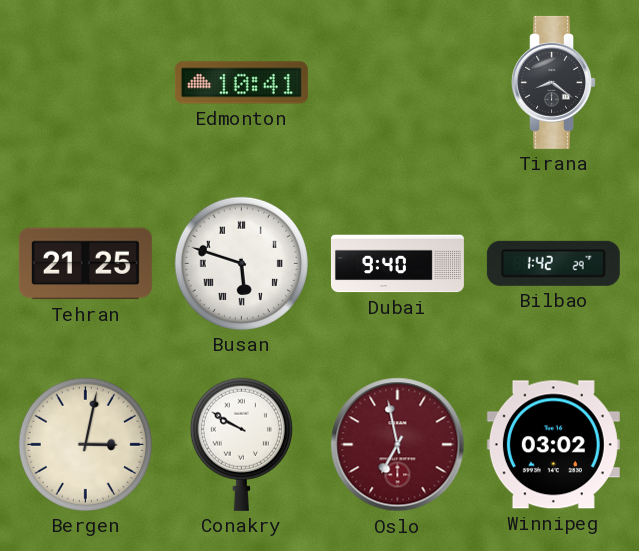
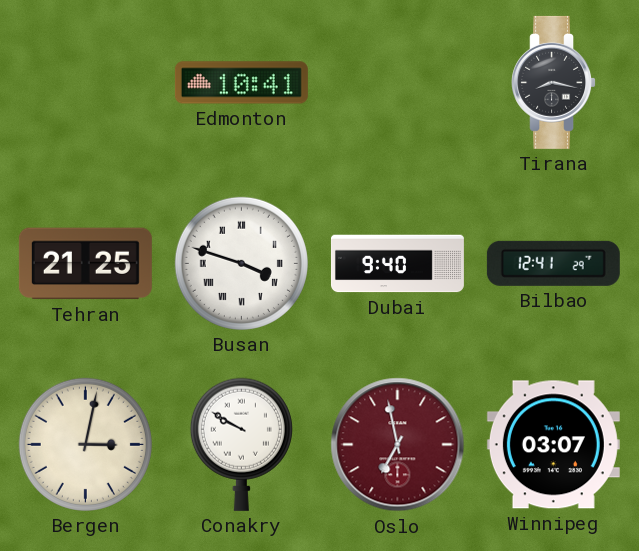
Tirana: 8:21 -> 8:17 (554, 82)
Busan: 5:48 -> 3:48 (241, 263)
Bilbao: 1:42 -> 12:41 (553, 263)
Winnipeg: 03:02 -> 03:07 (553, 445)
